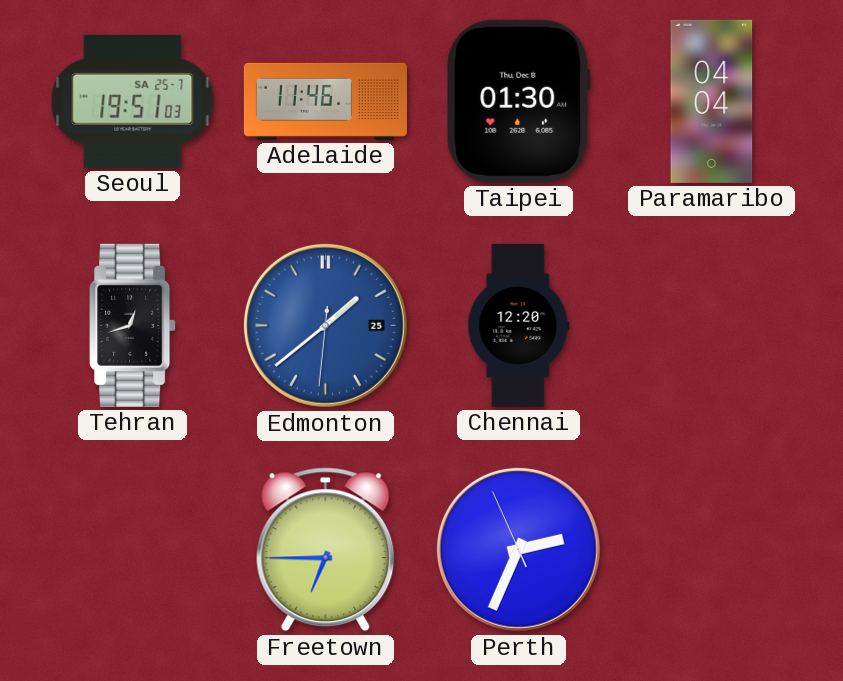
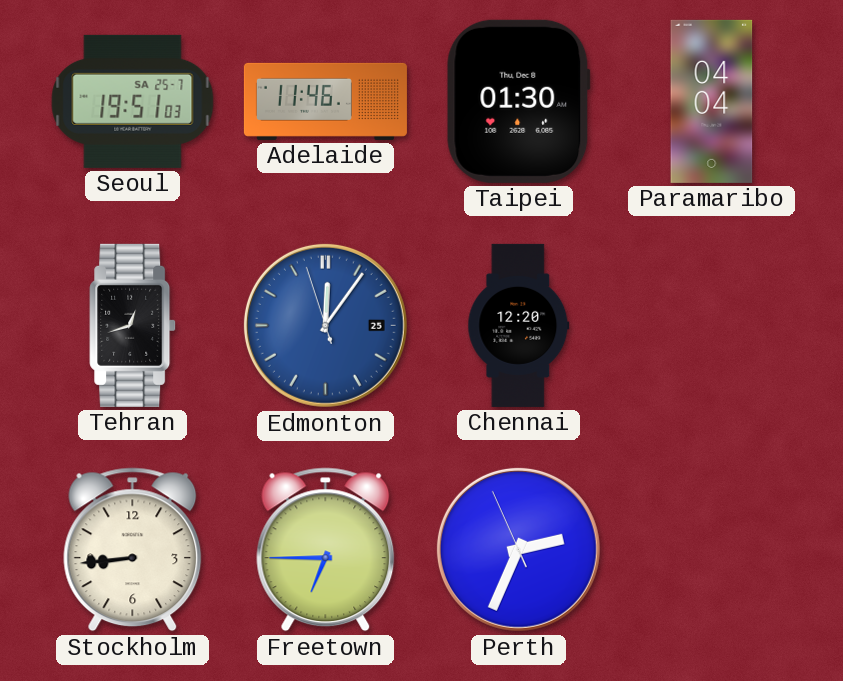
Edmonton: 1:38 -> 12:05 (325, 325)
Stockholm: none -> 8:44 (133, 550)
